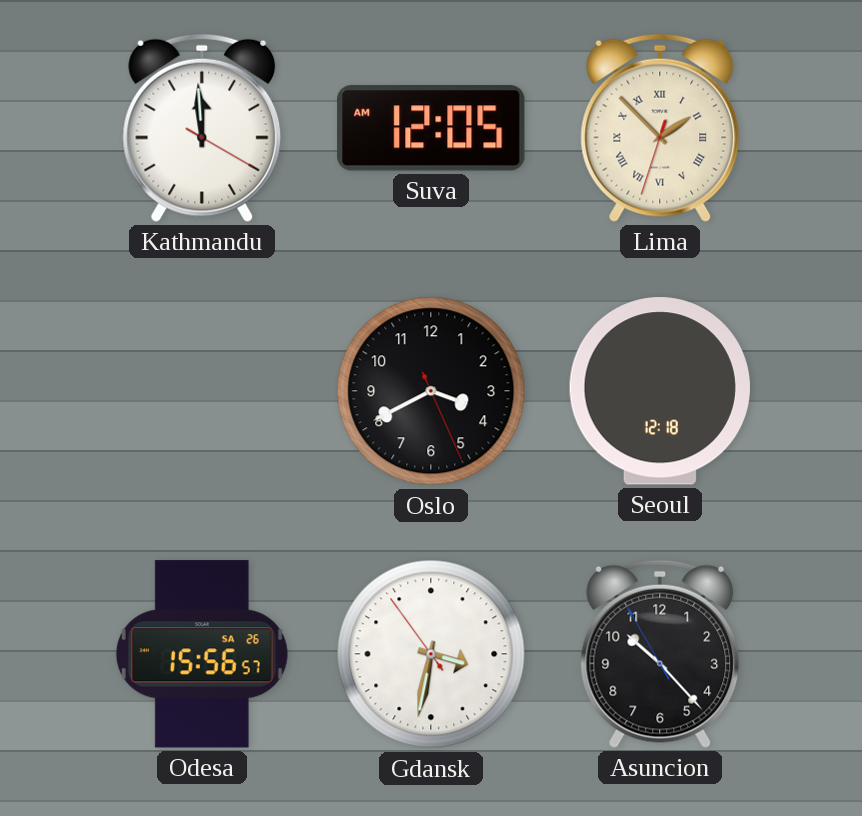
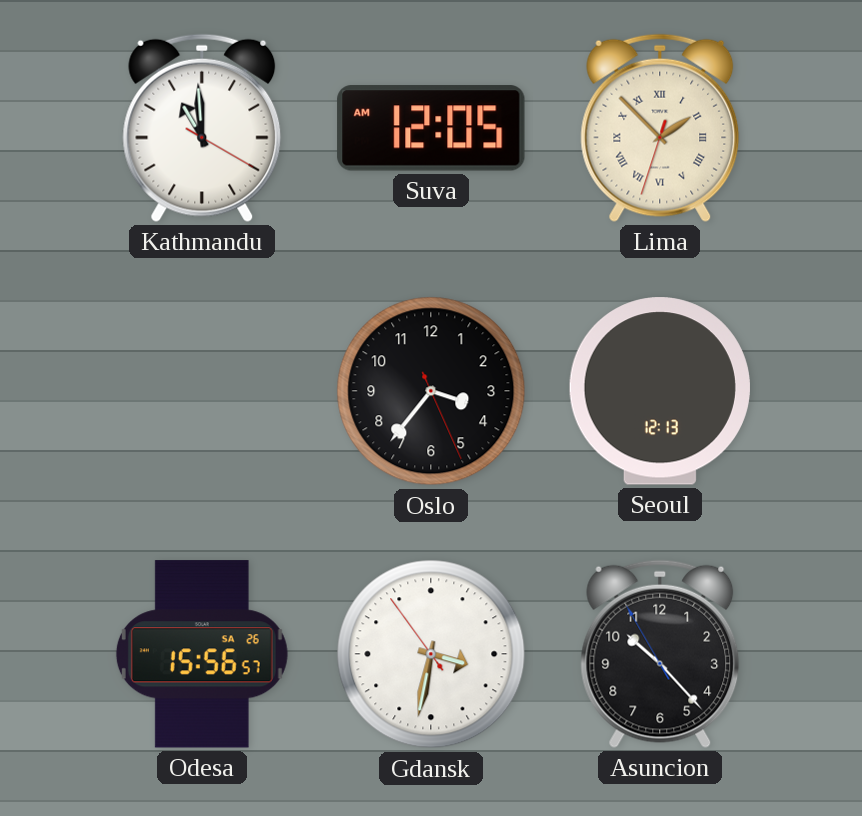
Kathmandu: 11:59 -> 10:59 (202, 128)
Oslo: 3:40 -> 3:36 (431, 391)
Seoul: 12:18 -> 12:13 (660, 391)
